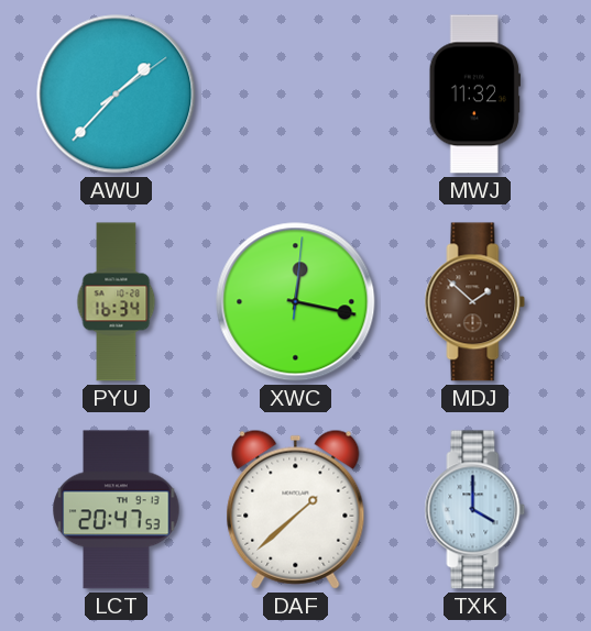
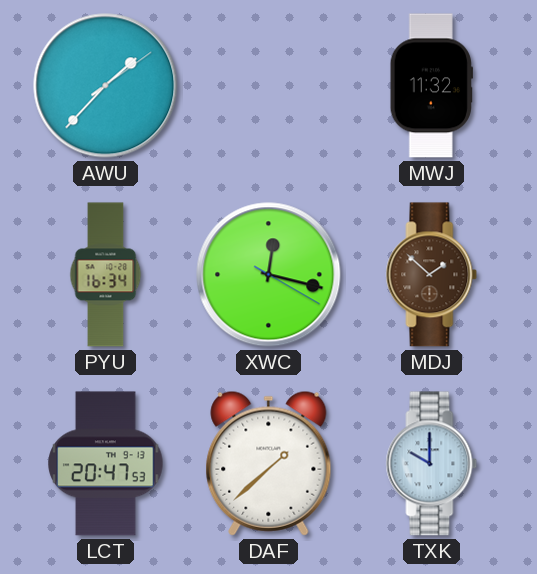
XWC: 12:17:01 -> 12:17:20 (269, 275)
TXK: 4:00 -> 10:00 (432, 464)
